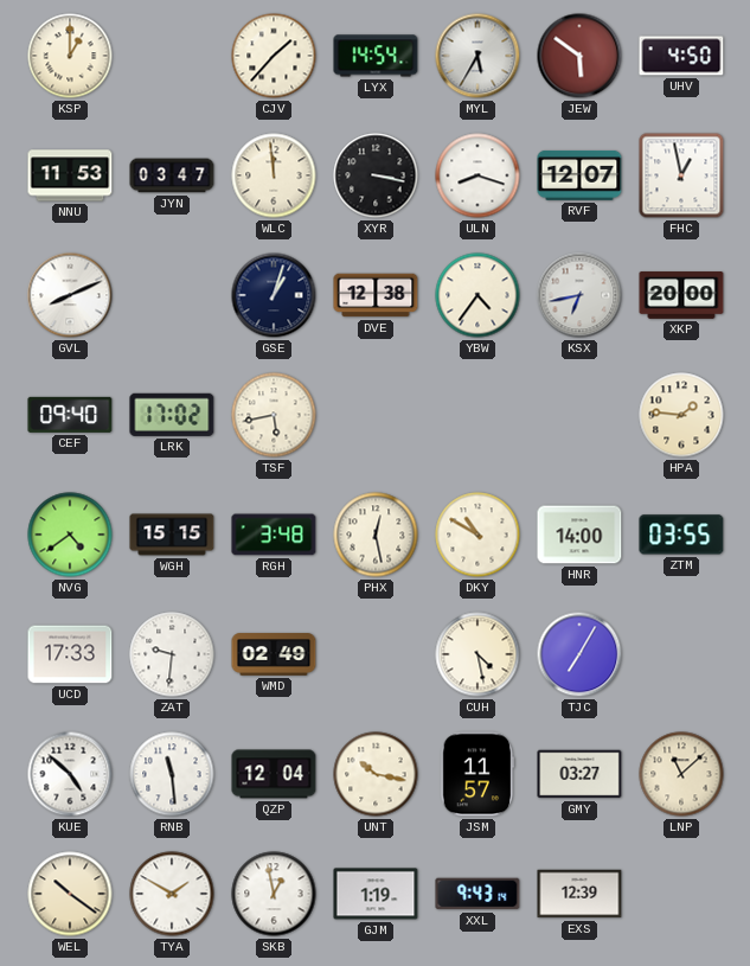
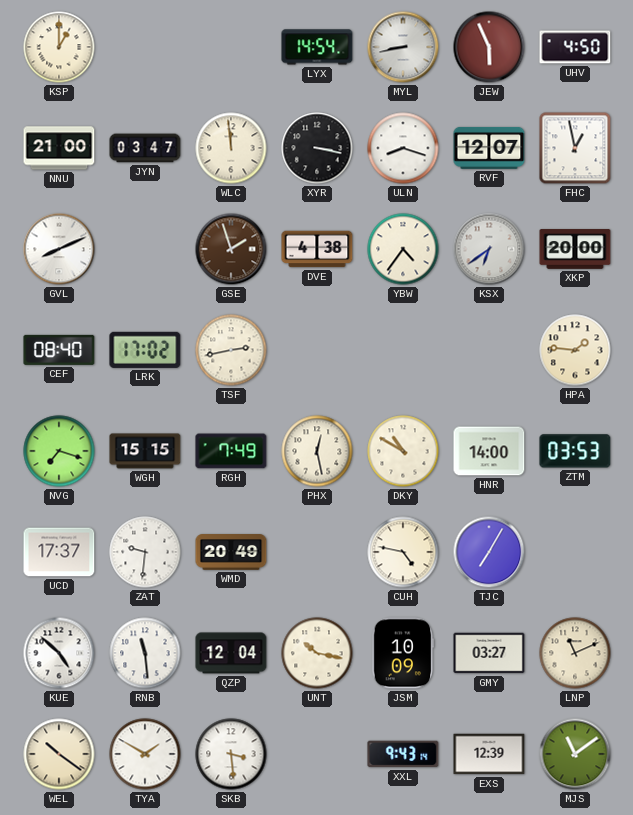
CJV: 1:37 -> none (274, 56)
MYL: 5:35 -> 8:43 (403, 47)
JEW: 5:51 -> 5:56 (489, 47)
NNU: 11:53 -> 21:00 (59, 148)
GSE: 1:03 -> 1:57 (231, 249)
GSE dial: navy -> brown (231, 249)
DVE: 12:38 -> 4:38 (317, 249)
KSX: 6:43 -> 6:39 (489, 249)
CEF: 09:40 -> 08:40 (59, 350)
TSF: 5:43 -> 2:43 (231, 350)
NVG: 4:39 -> 7:18 (59, 451)
RGH: 3:48 -> 7:49 (231, 451)
ZTM: 03:55 -> 03:53 (575, 451)
UCD: 17:33 -> 17:37 (59, 552)
WMD: 02:49 -> 20:49 (231, 552)
CUH: 4:28 -> 4:47 (403, 552)
JSM: 11:57 -> 10:09 (403, 653)
LNP: 11:08 -> 11:11 (575, 653)
SKB: 12:58 -> 3:29 (231, 754)
GJM: 1:19 -> none (376, 894)
MJS: none -> 11:09 (575, 754)
